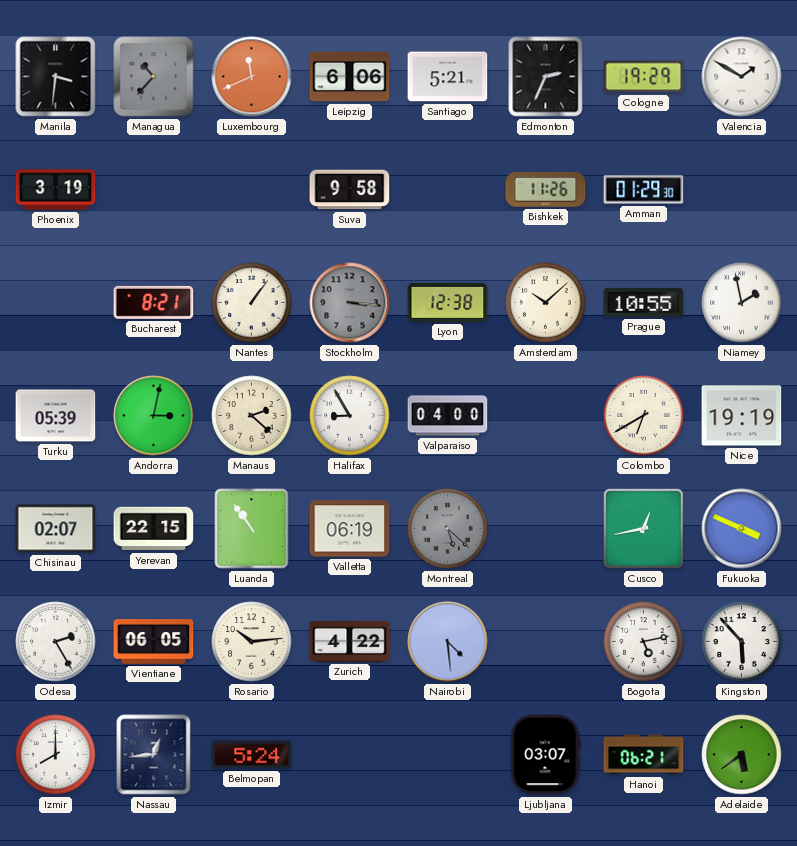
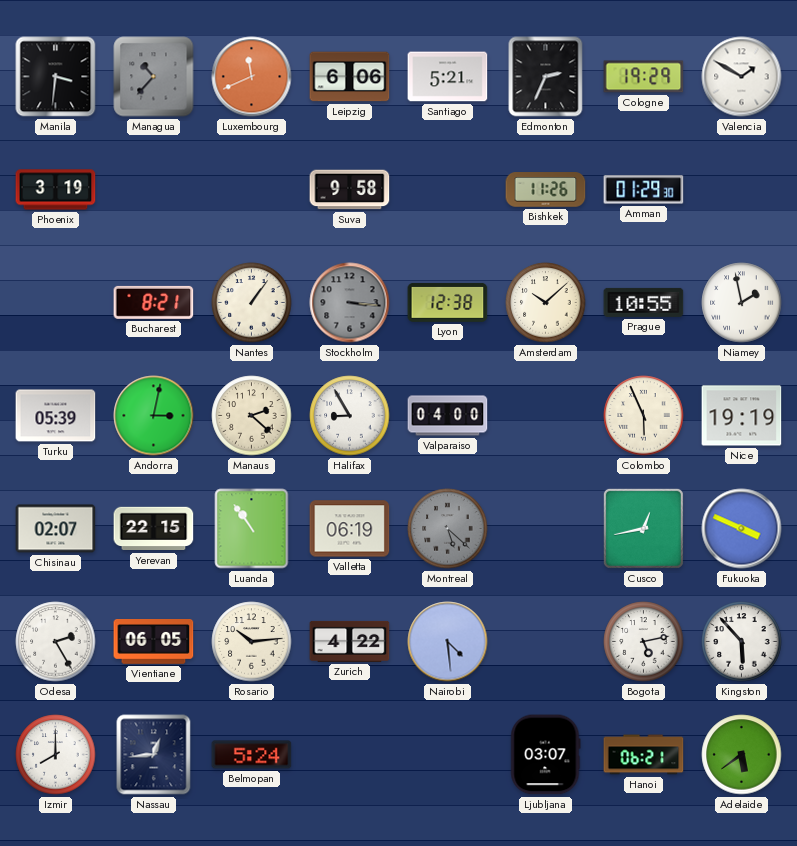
Colombo: 6:40 -> 5:56 (644, 416)
